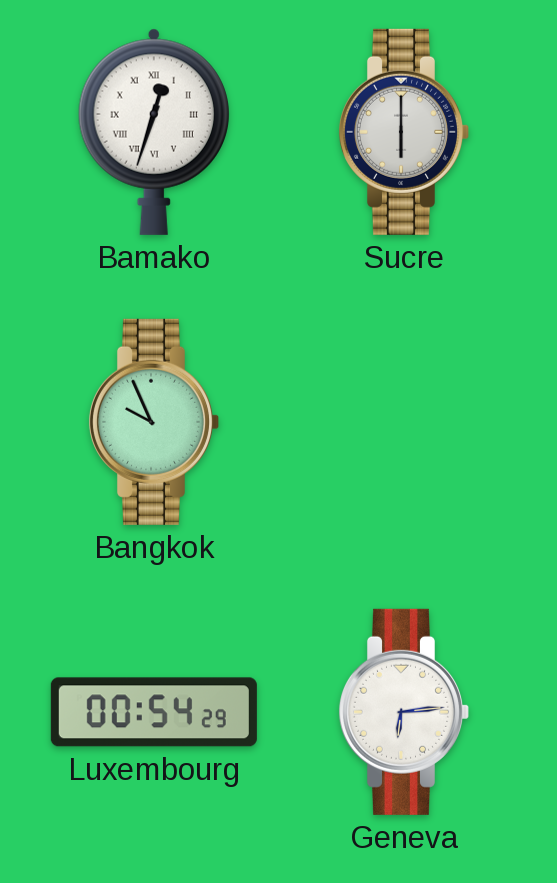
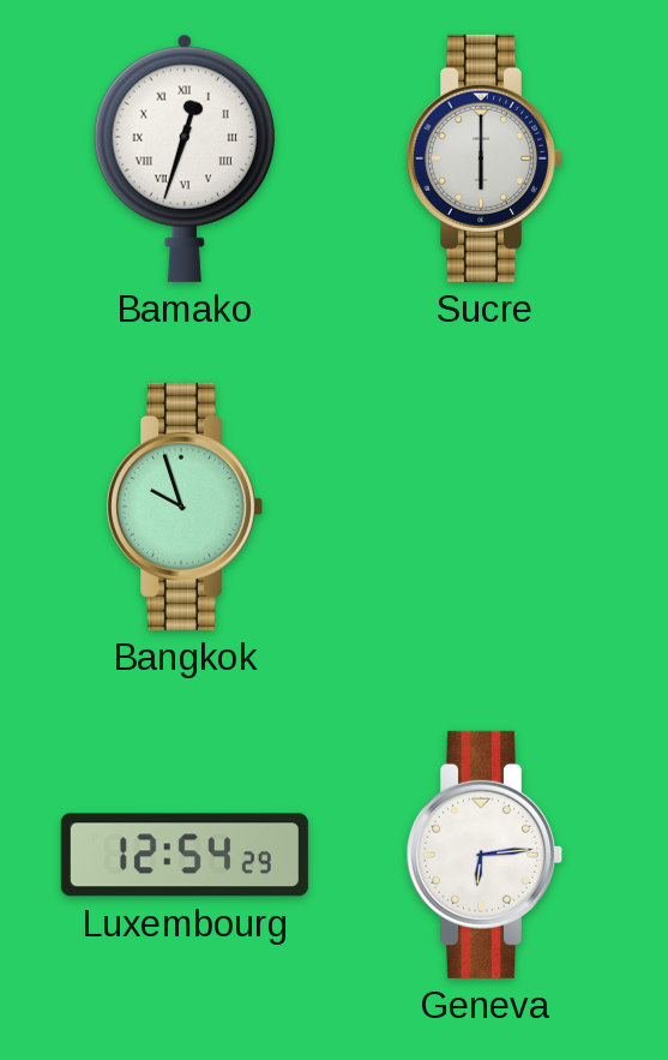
Bangkok: 9:56 -> 9:57 (183, 507)
Luxembourg: 00:54 -> 12:54 (185, 855)
